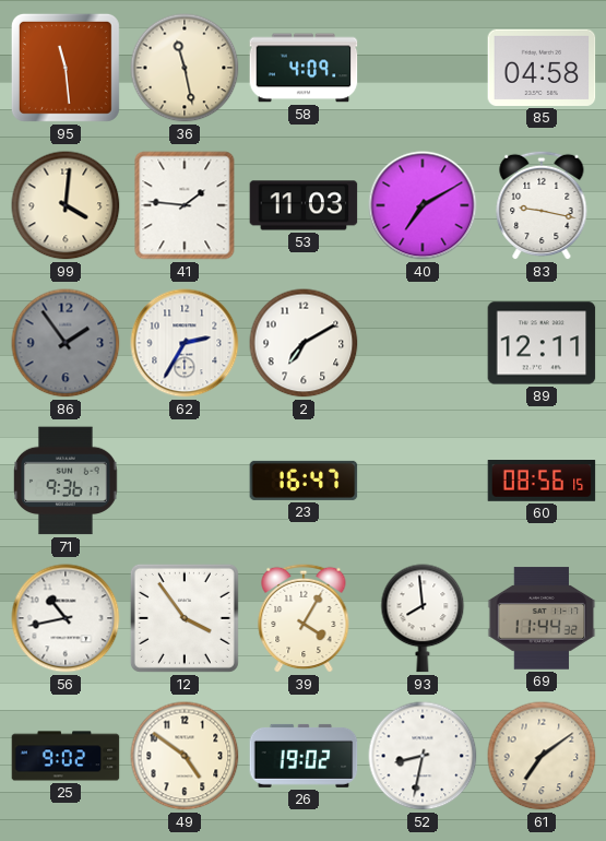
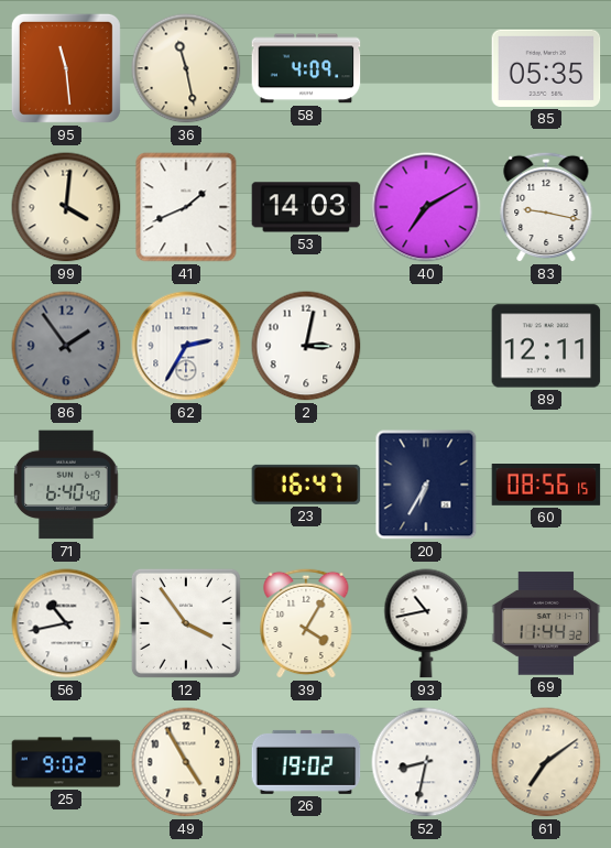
85: 04:58 -> 05:35 (546, 68)
41: 1:46 -> 1:41 (186, 207)
53: 11:03 -> 14:03 (306, 207)
2: 7:10 -> 3:02 (306, 346)
71: 9:36 -> 6:40 (67, 485)
20: none -> 6:35 (426, 485)
93: 7:59 -> 10:43 (426, 623)
49: 4:51 -> 4:55 (186, 762)
